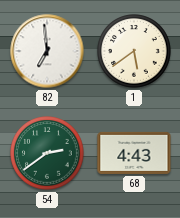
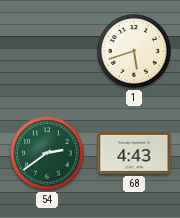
82: 6:59 -> none (47, 51)
1: 5:39 -> 5:42 (134, 51)
